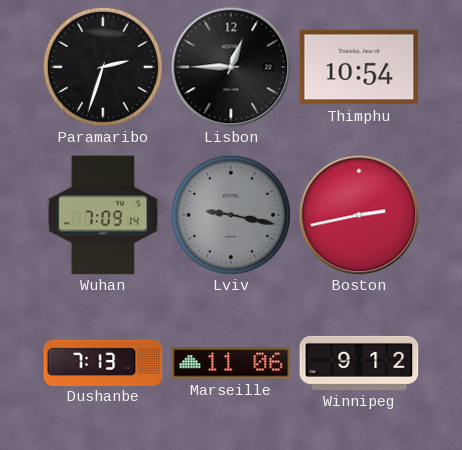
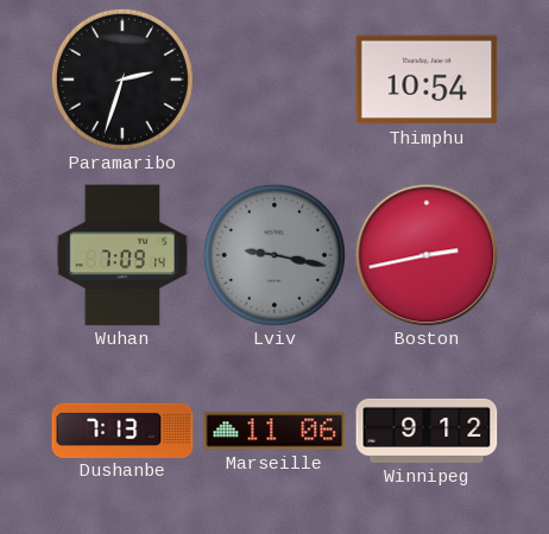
Lisbon: 12:45 -> none (231, 67)
